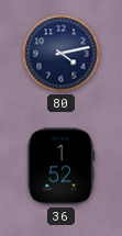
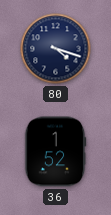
80: 4:13 -> 4:18 (56, 49)
